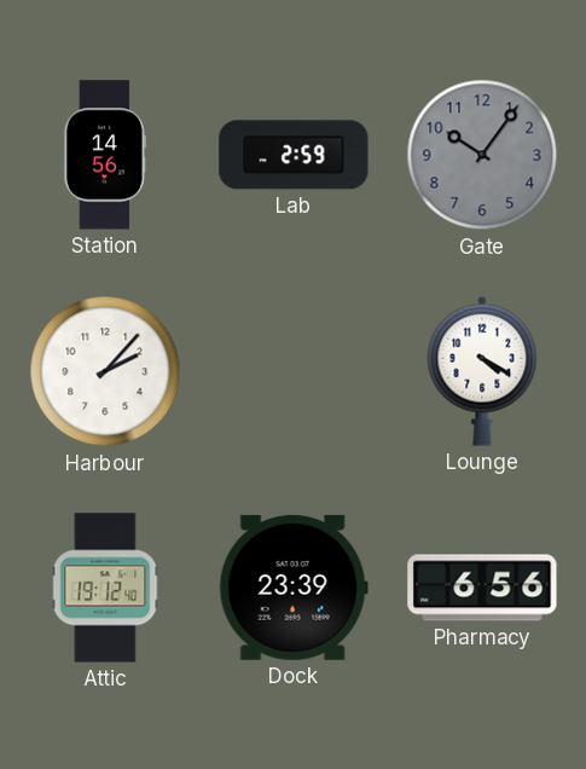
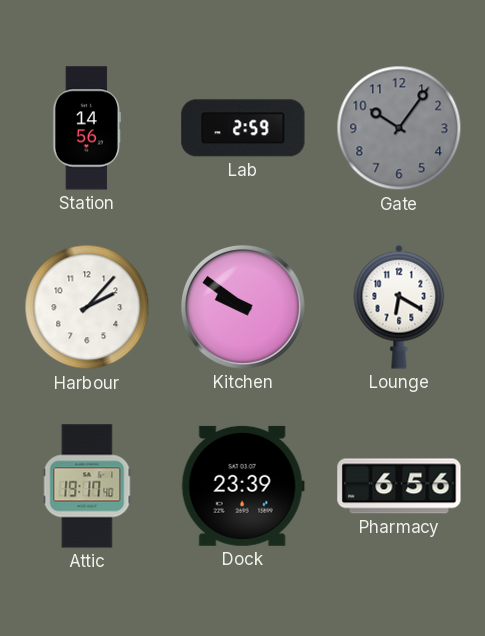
Kitchen: none -> 9:51 (243, 307)
Lounge: 4:20 -> 6:20 (399, 307)
Attic: 19:12 -> 19:17 (87, 486)
